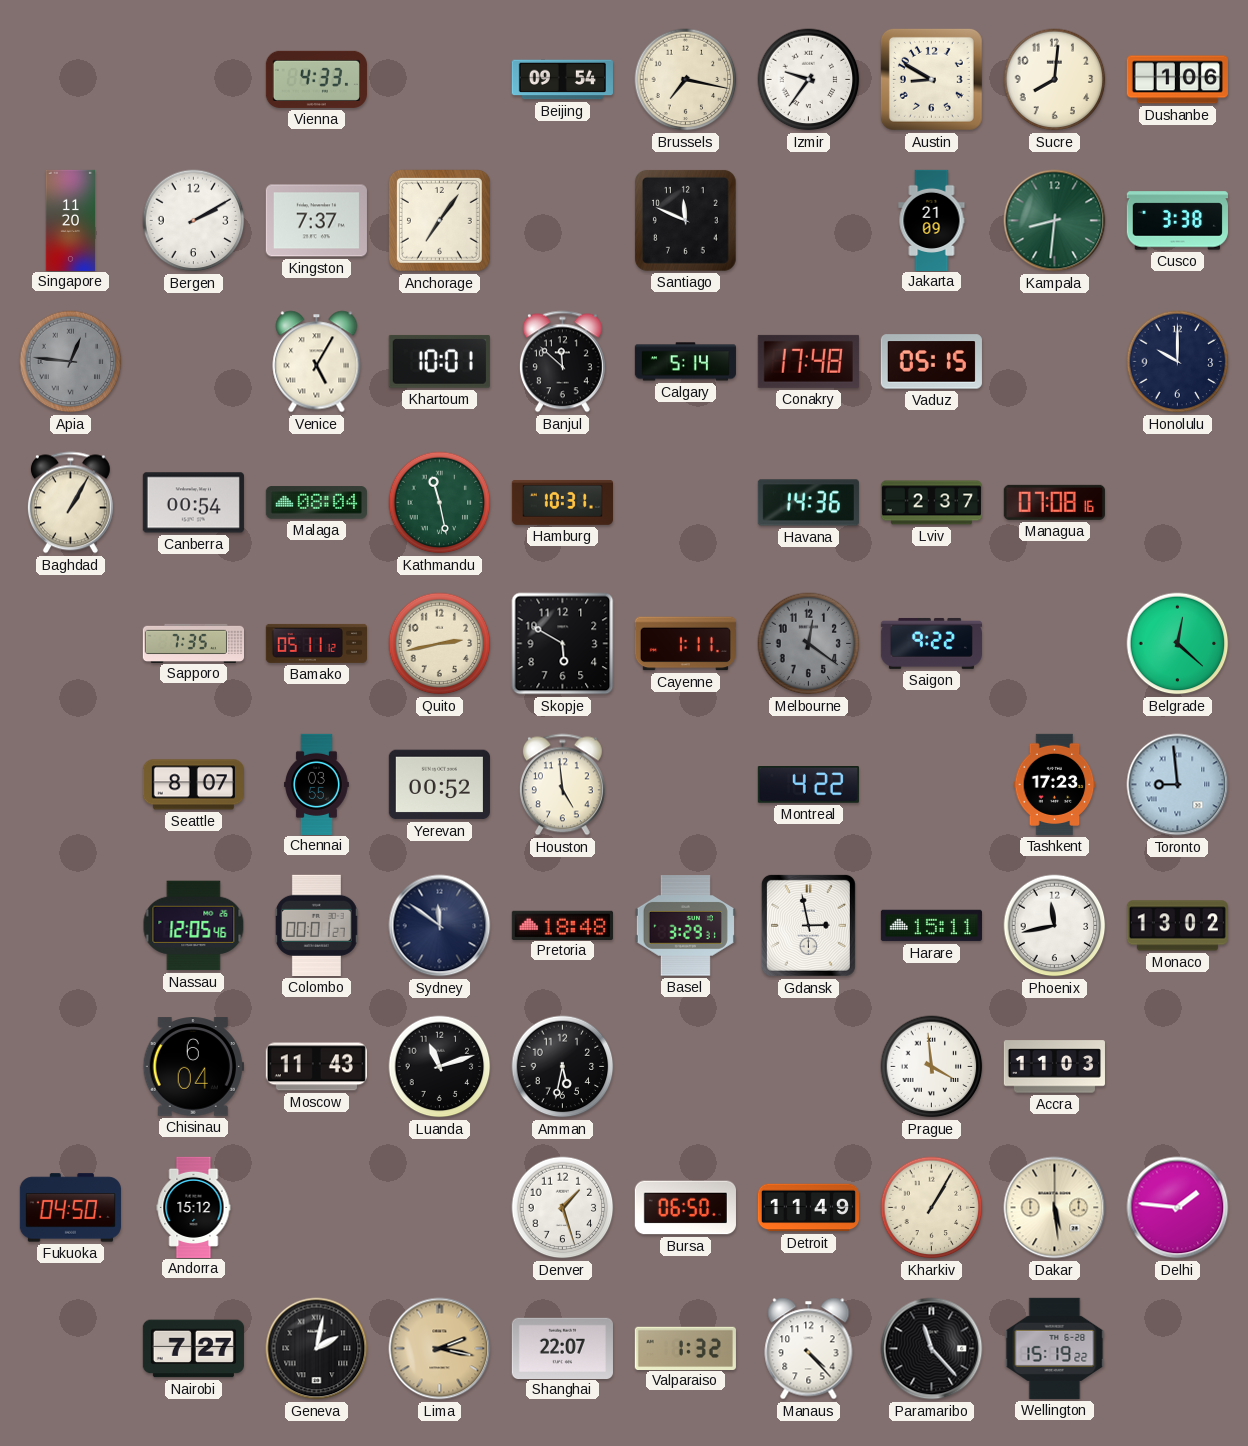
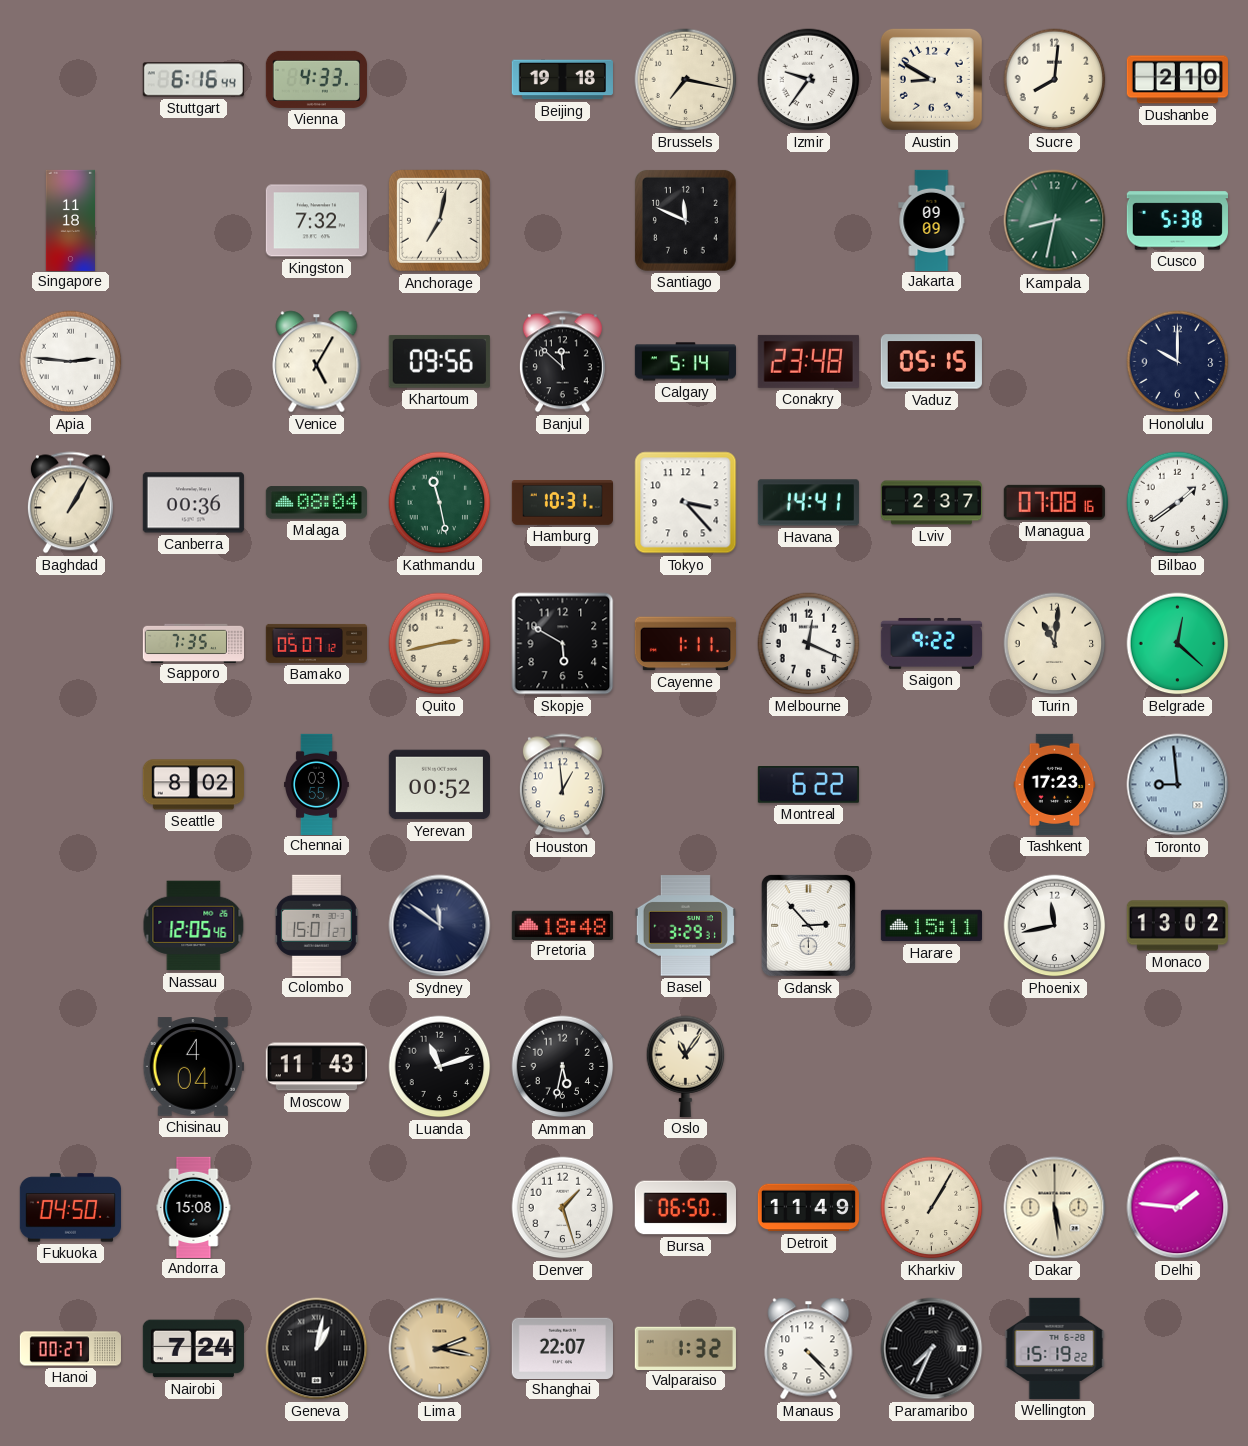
Stuttgart: none -> 6:16 (193, 80)
Beijing: 09:54 -> 19:18 (562, 80)
Dushanbe: 1:06 -> 2:10 (1177, 80)
Singapore: 11:20 -> 11:18 (70, 220)
Bergen: 2:10 -> none (194, 221)
Kingston: 7:37 -> 7:32 (316, 221)
Anchorage: 7:06 -> 7:02 (439, 220)
Jakarta: 21:09 -> 09:09 (932, 220)
Kampala: 8:31 -> 8:32 (1055, 221)
Cusco: 3:38 -> 5:38 (1177, 221)
Apia: 12:46 -> 2:46 (71, 362)
Apia dial: grey -> white (71, 362)
Khartoum: 10:01 -> 09:56 (439, 362)
Conakry: 17:48 -> 23:48 (808, 361)
Canberra: 00:54 -> 00:36 (193, 503)
Tokyo: none -> 3:23 (686, 503)
Havana: 14:36 -> 14:41 (808, 503)
Bilbao: none -> 1:39 (1178, 503)
Bamako: 05:11 -> 05:07 (316, 643)
Melbourne: 12:21 -> 12:19 (809, 644)
Melbourne dial: grey -> white (809, 644)
Turin: none -> 11:01 (1055, 644)
Seattle: 8:07 -> 8:02 (193, 785)
Houston: 4:59 -> 12:59 (562, 785)
Montreal: 4:22 -> 6:22 (808, 785)
Colombo: 00:01 -> 15:01 (316, 925)
Gdansk: 2:58 -> 2:53 (808, 925)
Chisinau: 6:04 -> 4:04 (193, 1067)
Oslo: none -> 11:06 (686, 1066)
Prague: 3:59 -> none (932, 1067)
Accra: 11:03 -> none (1054, 1067)
Andorra: 15:12 -> 15:08 (194, 1207)
Hanoi: none -> 00:27 (70, 1349)
Nairobi: 7:27 -> 7:24 (193, 1349)
Geneva: 2:02 -> 1:02 (317, 1349)
Paramaribo: 11:23 -> 7:34 (932, 1349)
